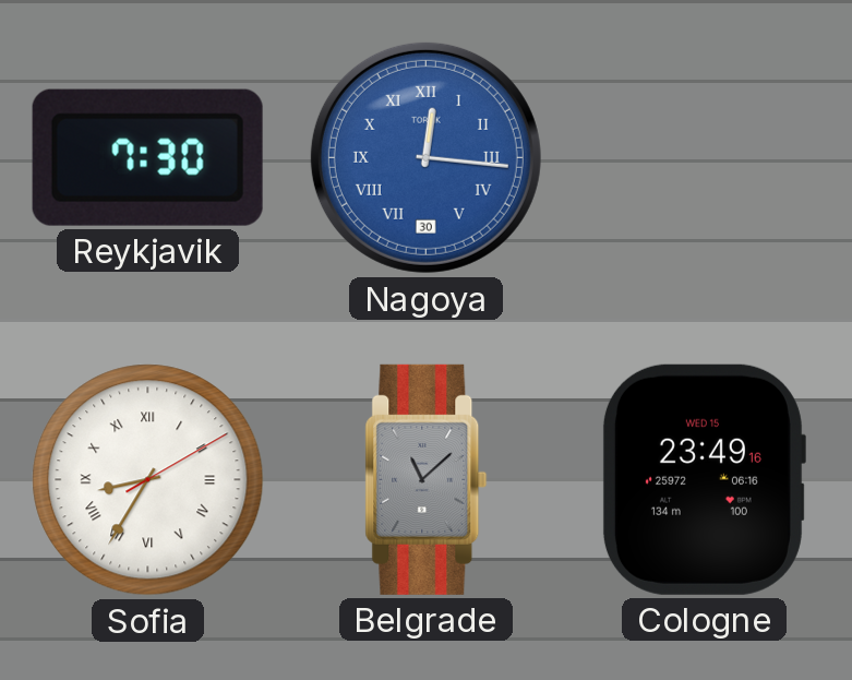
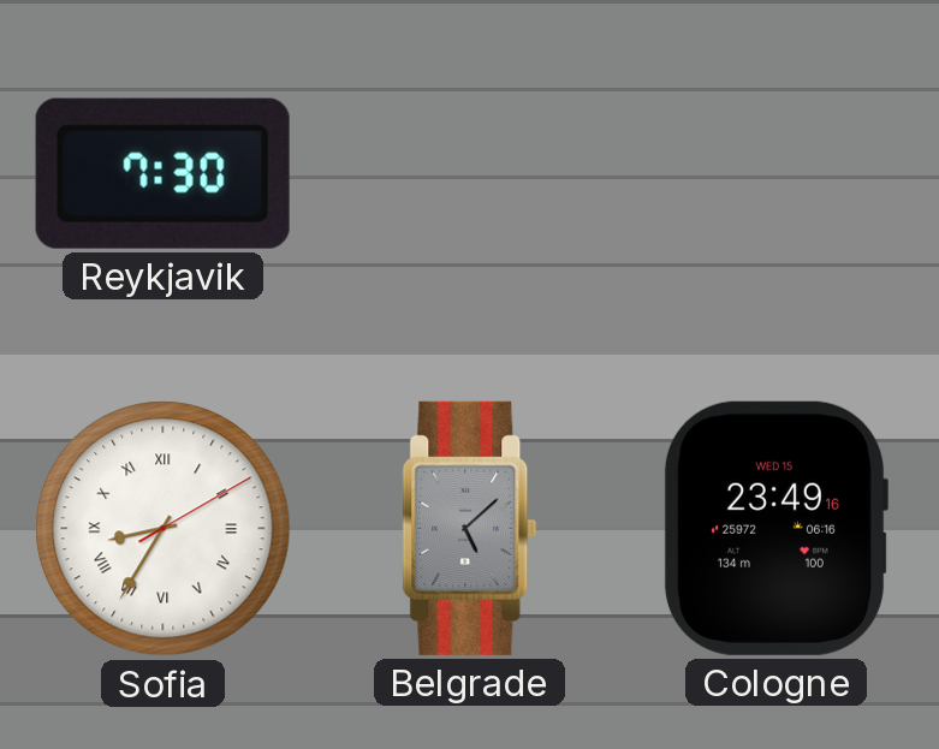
Nagoya: 12:16 -> none (425, 157)
Belgrade: 11:08 -> 5:08 (470, 528)
